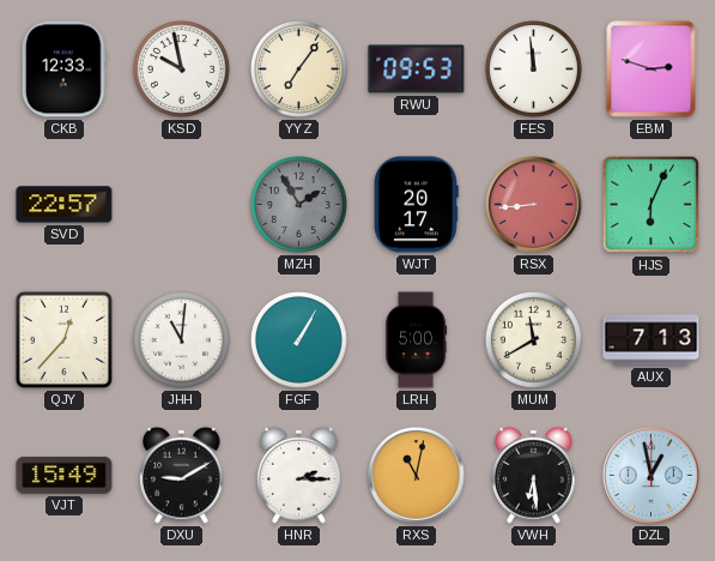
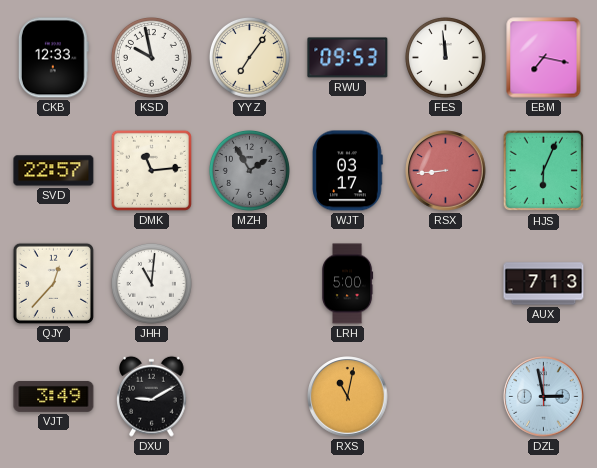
EBM: 2:48 -> 7:17 (544, 58)
DMK: none -> 11:14 (151, 170)
WJT: 20:17 -> 03:17 (348, 171)
FGF: 1:05 -> none (298, 339)
MUM: 11:40 -> none (533, 339)
VJT: 15:49 -> 3:49 (54, 396)
HNR: 2:15 -> none (299, 475)
VWH: 6:29 -> none (534, 475)
DZL: 12:58 -> 2:58 (544, 397)
